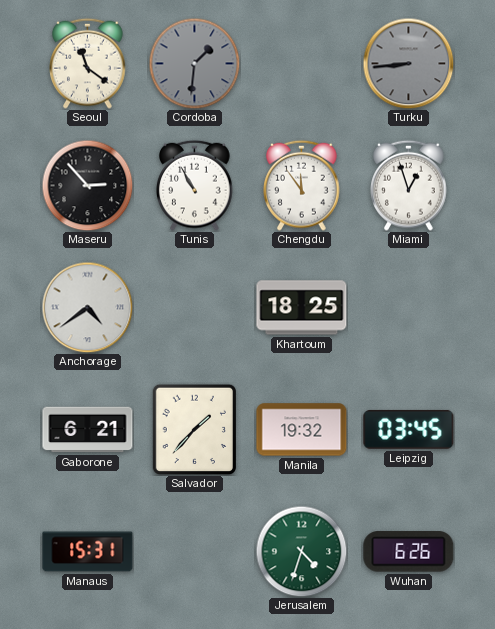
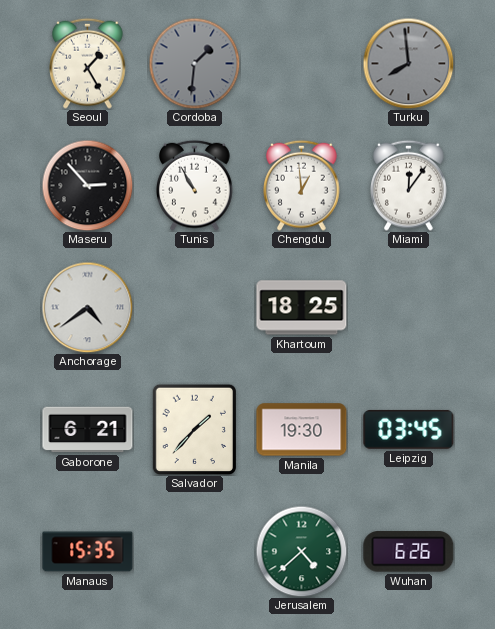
Seoul: 11:21 -> 1:25 (88, 63)
Turku: 8:44 -> 7:59 (408, 63)
Chengdu: 11:54 -> 12:59 (302, 185)
Miami: 12:57 -> 12:06 (409, 185)
Manila: 19:32 -> 19:30 (302, 430)
Manaus: 15:31 -> 15:35 (88, 552)
Jerusalem: 4:33 -> 4:38 (301, 551)
